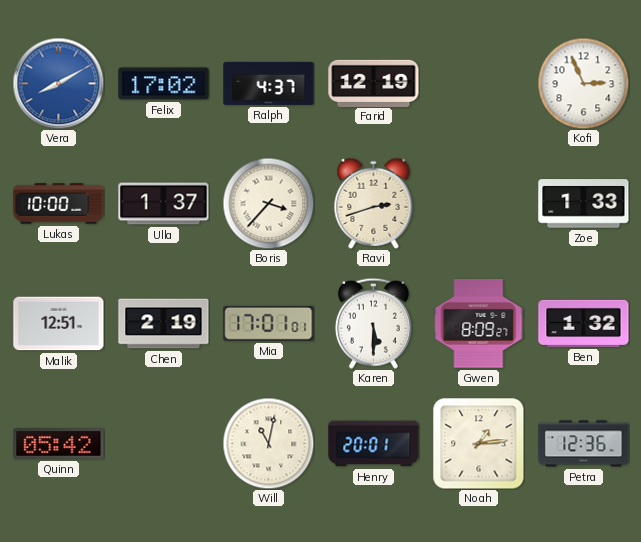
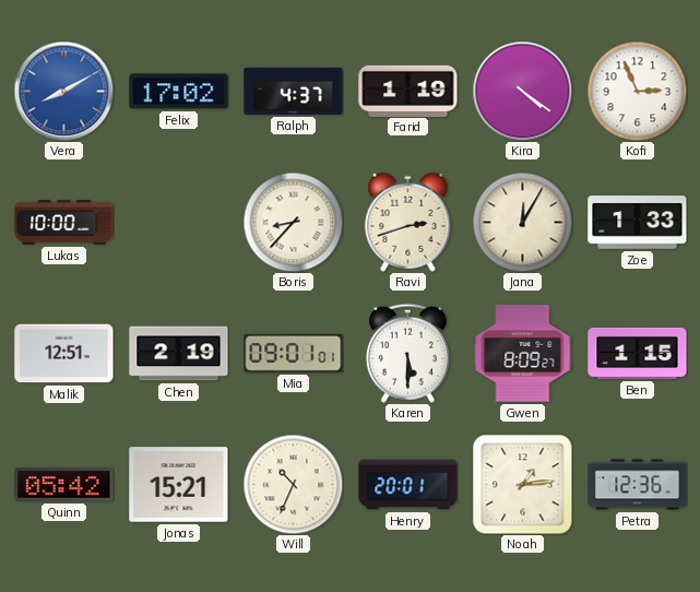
Farid: 12:19 -> 1:19 (408, 91)
Kira: none -> 4:21 (522, 91)
Ulla: 1:37 -> none (164, 204)
Boris: 3:37 -> 8:37 (293, 222)
Jana: none -> 12:05 (522, 222)
Mia: 17:01 -> 09:01 (294, 353)
Ben: 1:32 -> 1:15 (638, 353)
Jonas: none -> 15:21 (179, 485)
Will: 11:02 -> 10:34 (293, 484)
